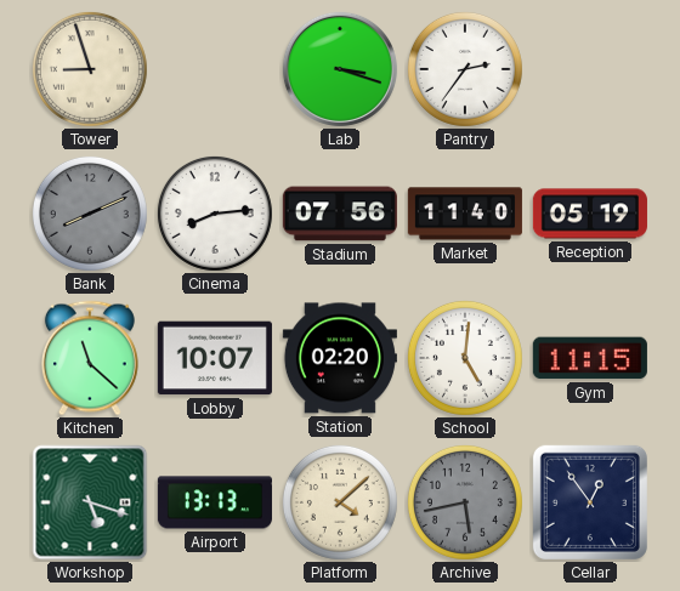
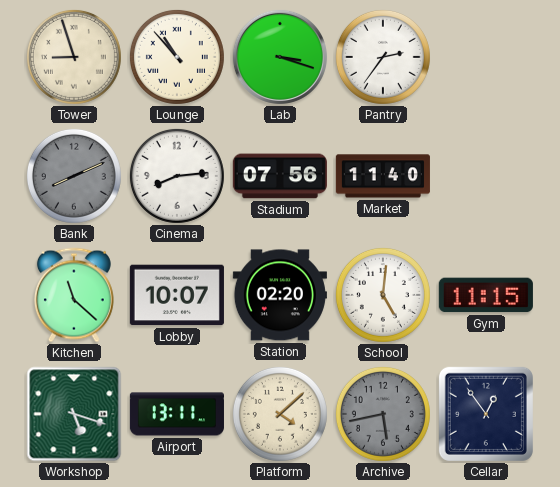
Lounge: none -> 10:53 (177, 57)
Reception: 05:19 -> none (590, 214)
Airport: 13:13 -> 13:11 (177, 414)
